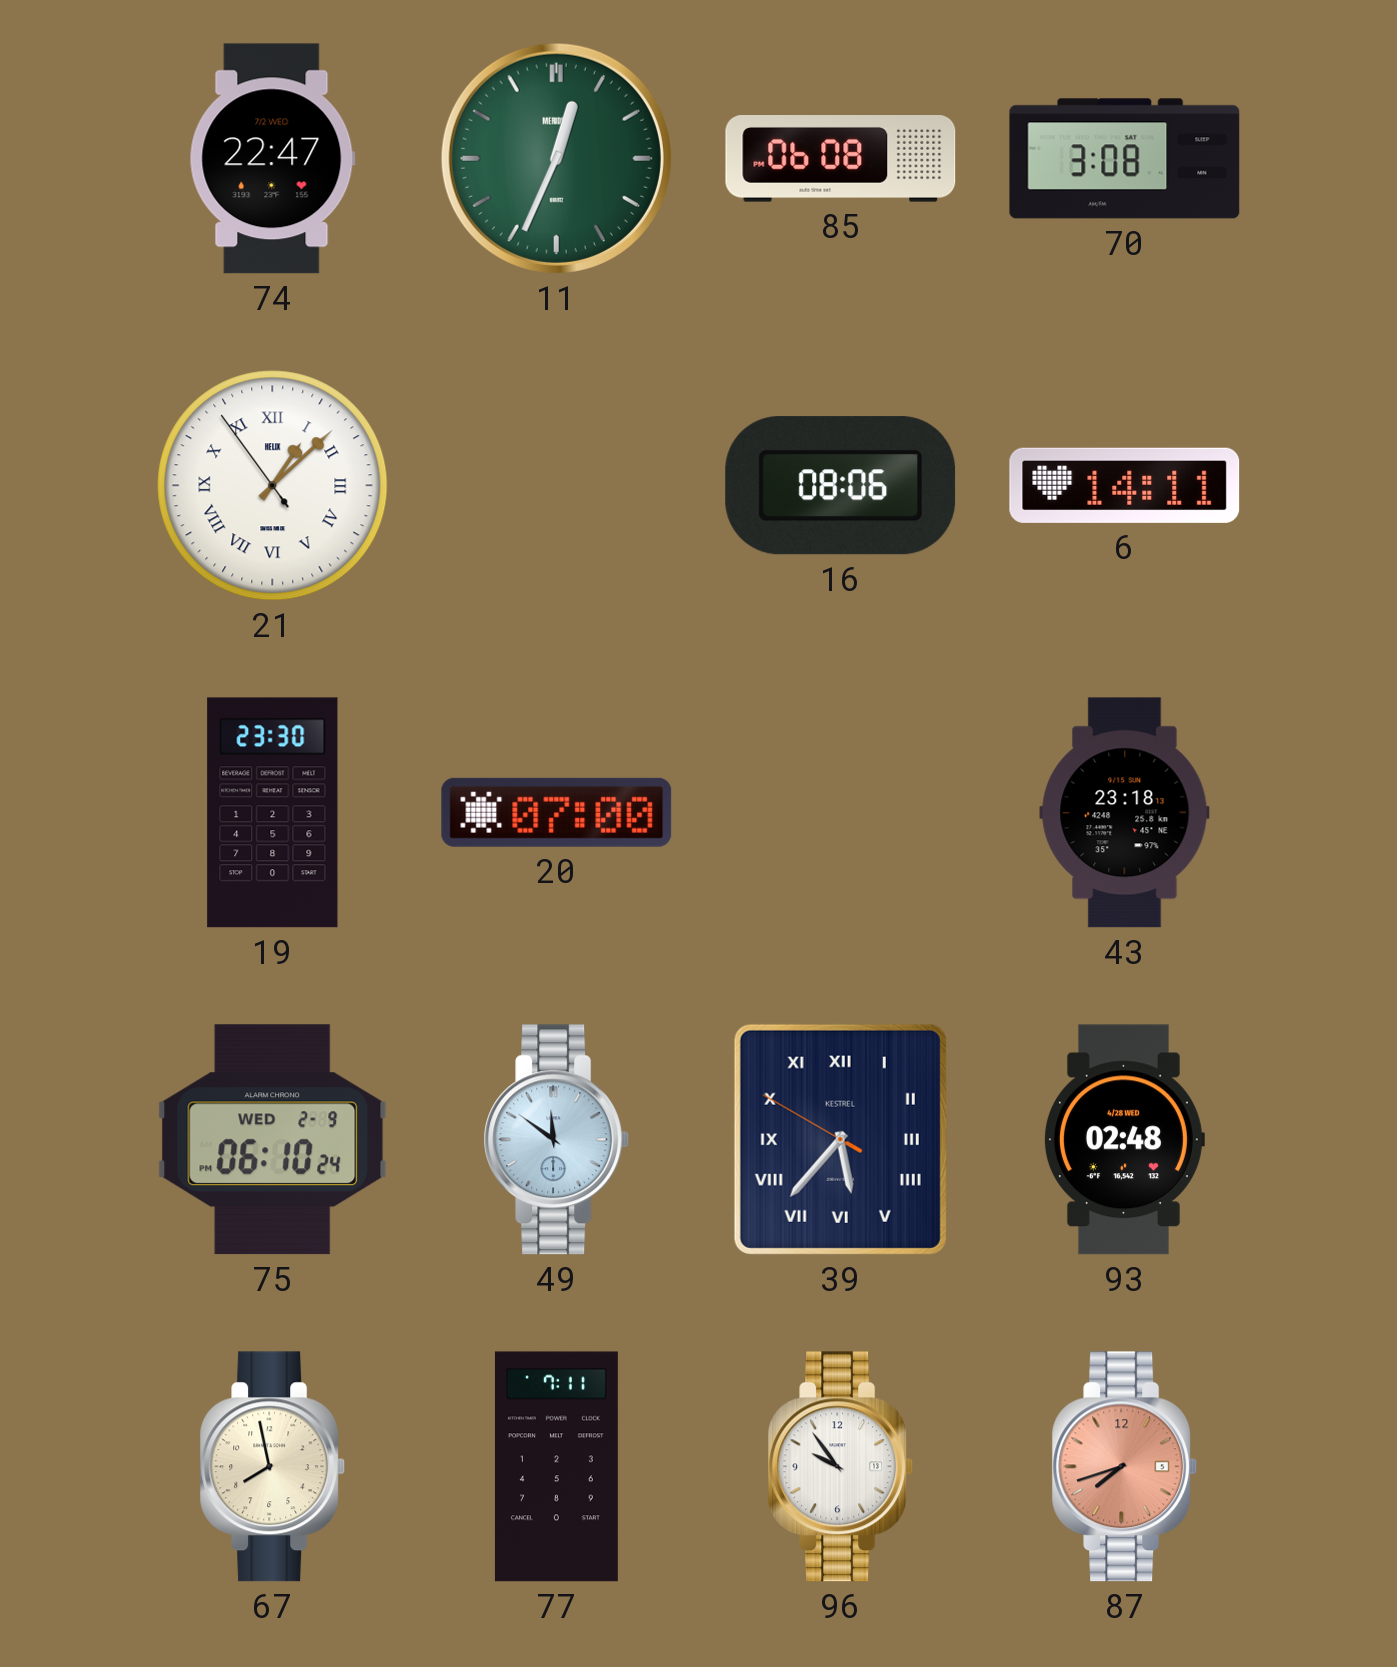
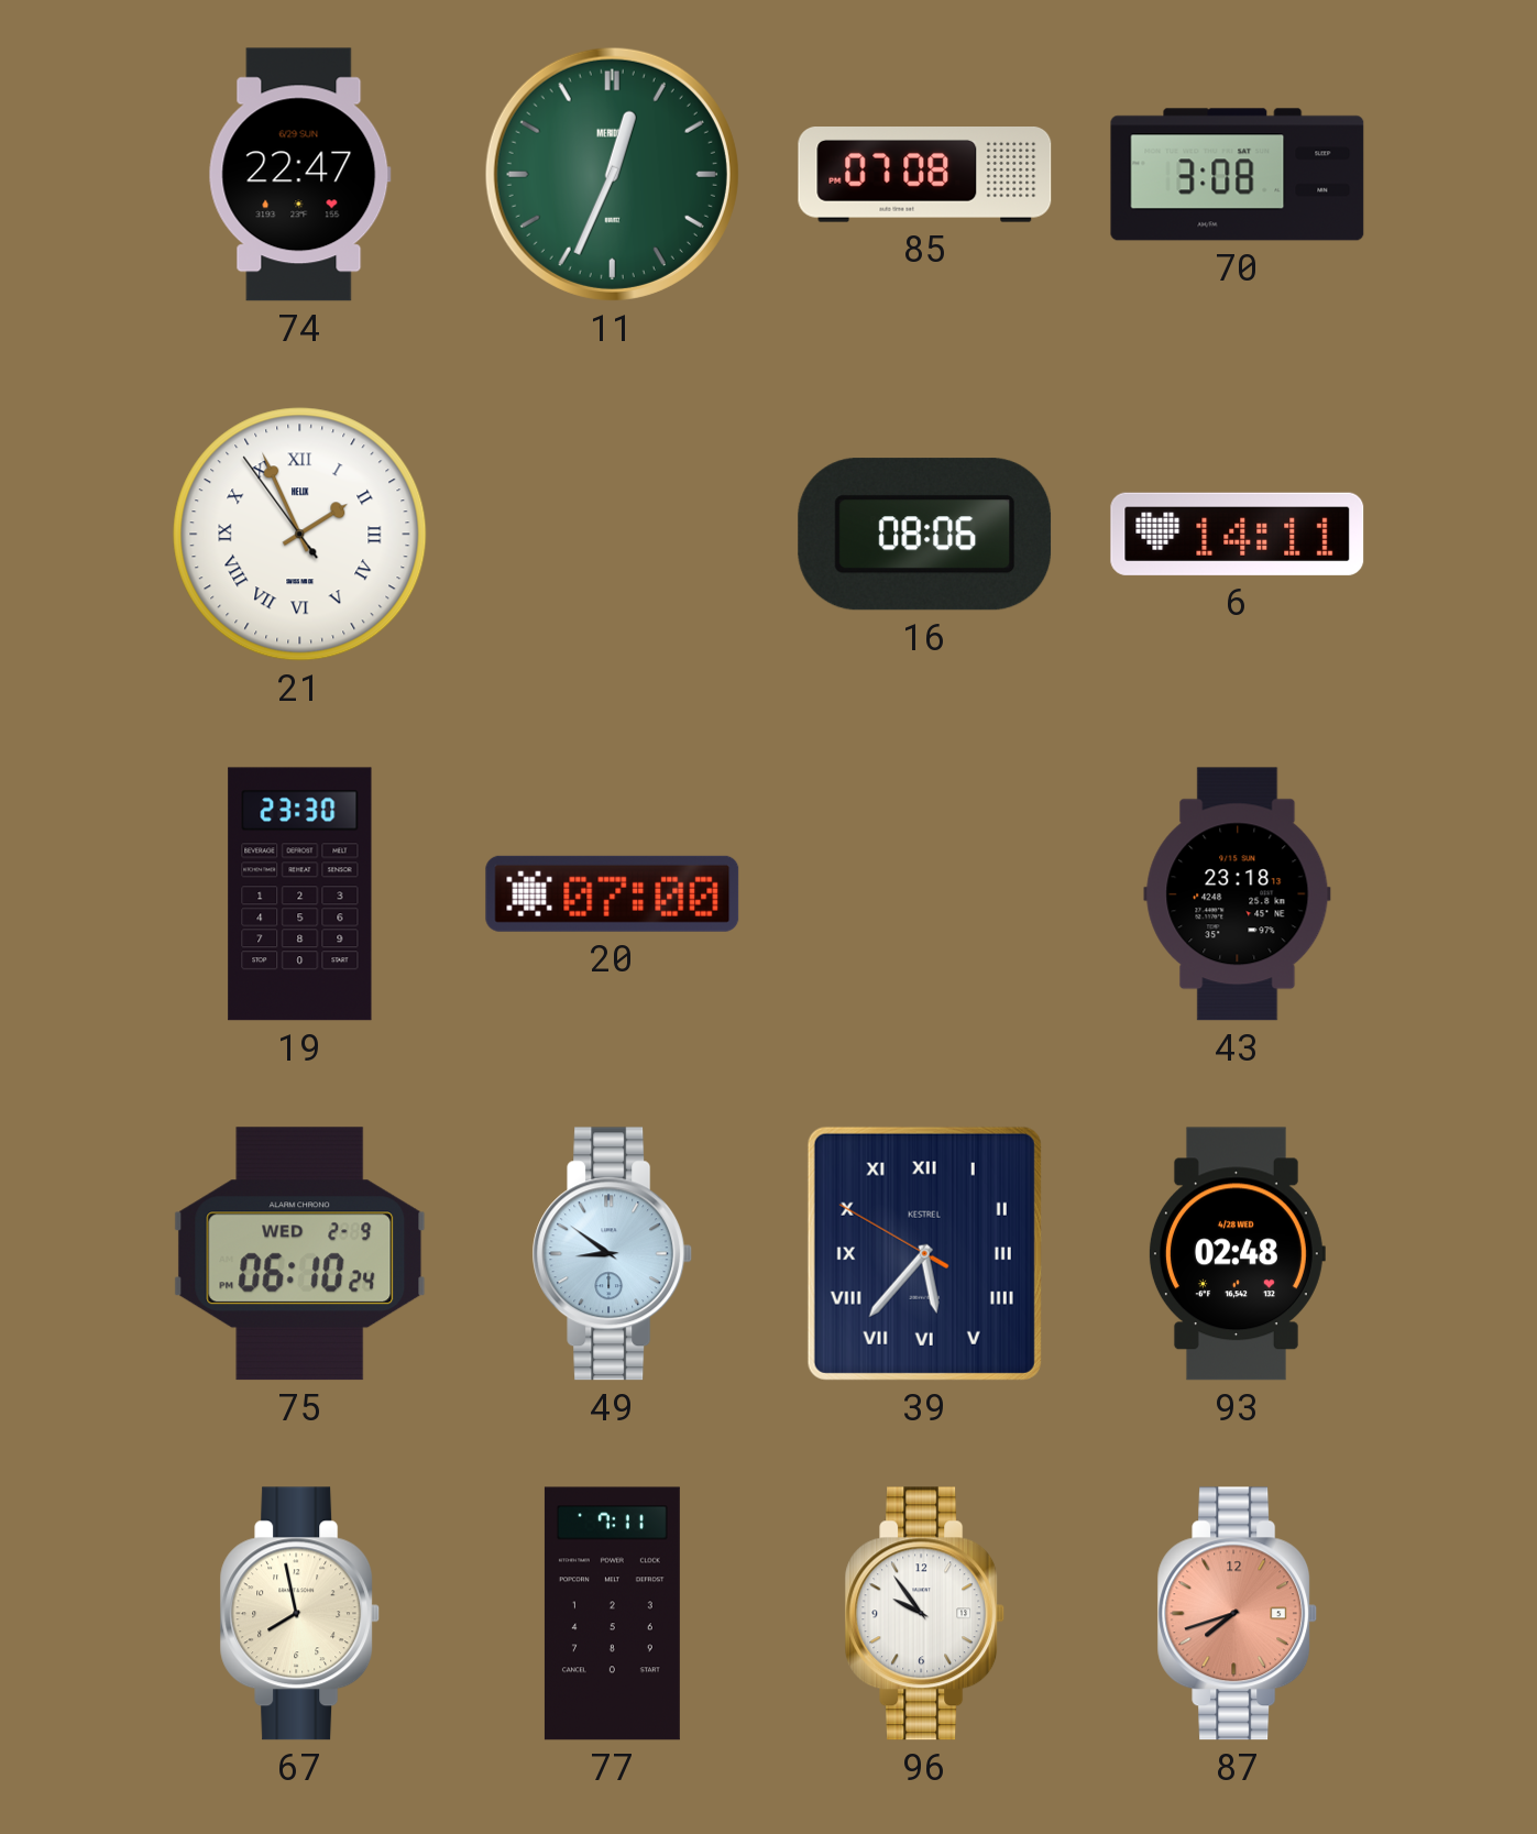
74 date: 7/2 WED -> 6/29 SUN (299, 175)
85: 06:08 -> 07:08 (925, 175)
21: 1:07 -> 1:55 (300, 535)
49: 11:51 -> 8:51 (613, 1254)
